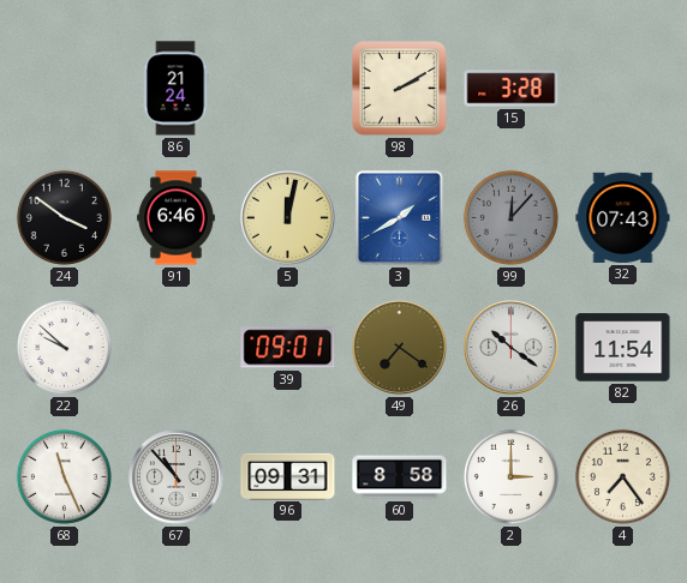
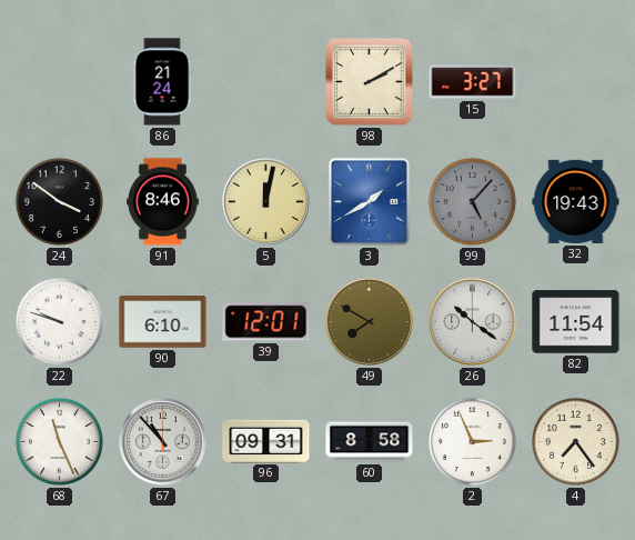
15: 3:28 -> 3:27 (473, 82)
91: 6:46 -> 8:46 (162, 202)
99: 12:07 -> 5:07 (472, 201)
32: 07:43 -> 19:43 (576, 201)
22: 9:52 -> 9:48 (59, 321)
90: none -> 6:10 (163, 322)
39: 09:01 -> 12:01 (266, 322)
49: 7:21 -> 7:50 (370, 322)
2: 3:00 -> 2:56 (472, 441)
